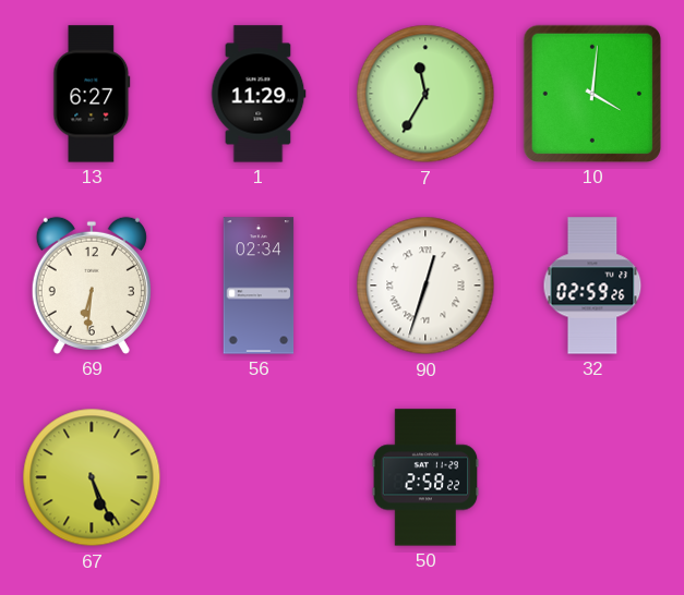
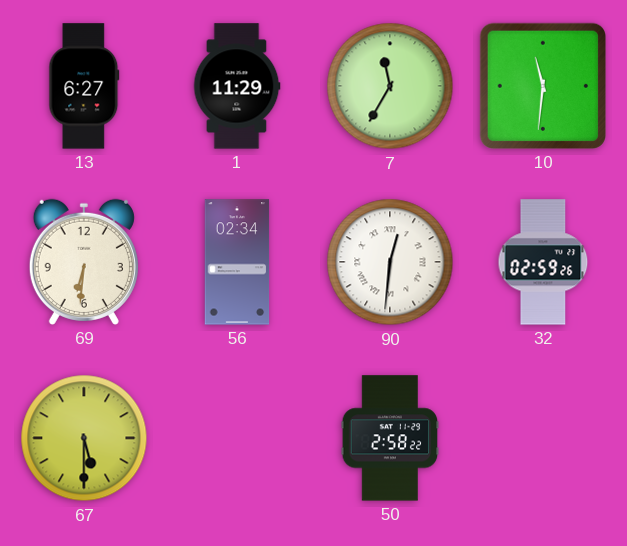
10: 4:01 -> 11:31 (543, 86)
90: 12:33 -> 12:31 (390, 262)
67: 5:26 -> 5:30 (84, 438)
